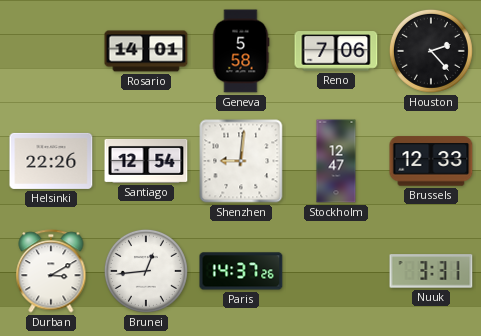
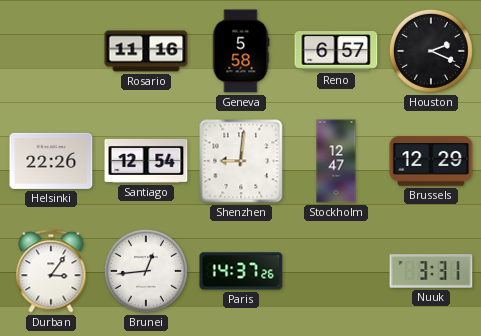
Rosario: 14:01 -> 11:16 (146, 51)
Reno: 7:06 -> 6:57 (336, 51)
Houston: 2:23 -> 2:19 (431, 51)
Brussels: 12:33 -> 12:29 (431, 161)
Durban: 3:10 -> 3:06 (51, 271)
